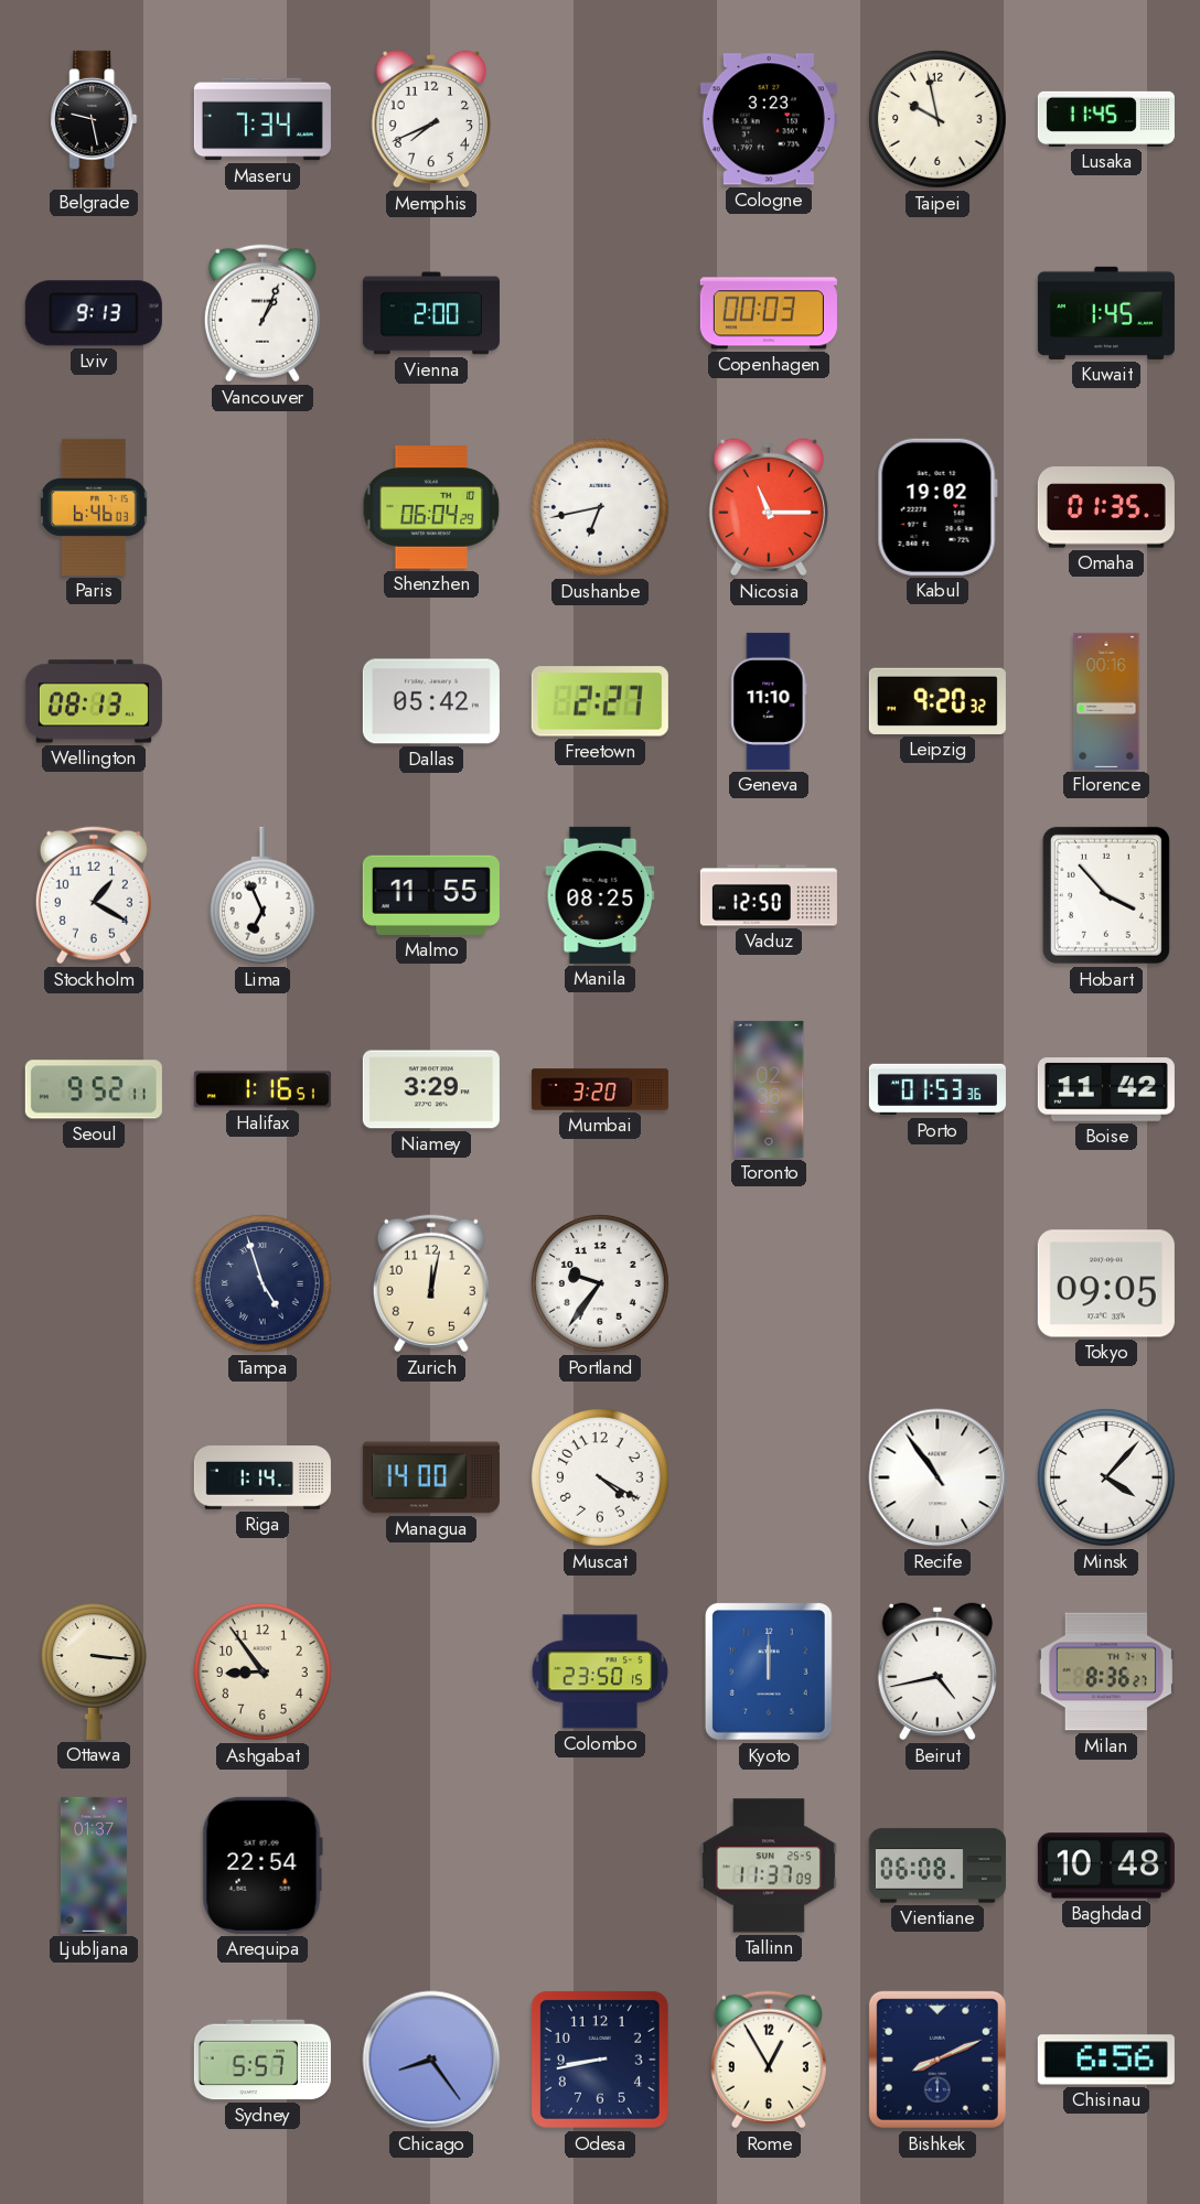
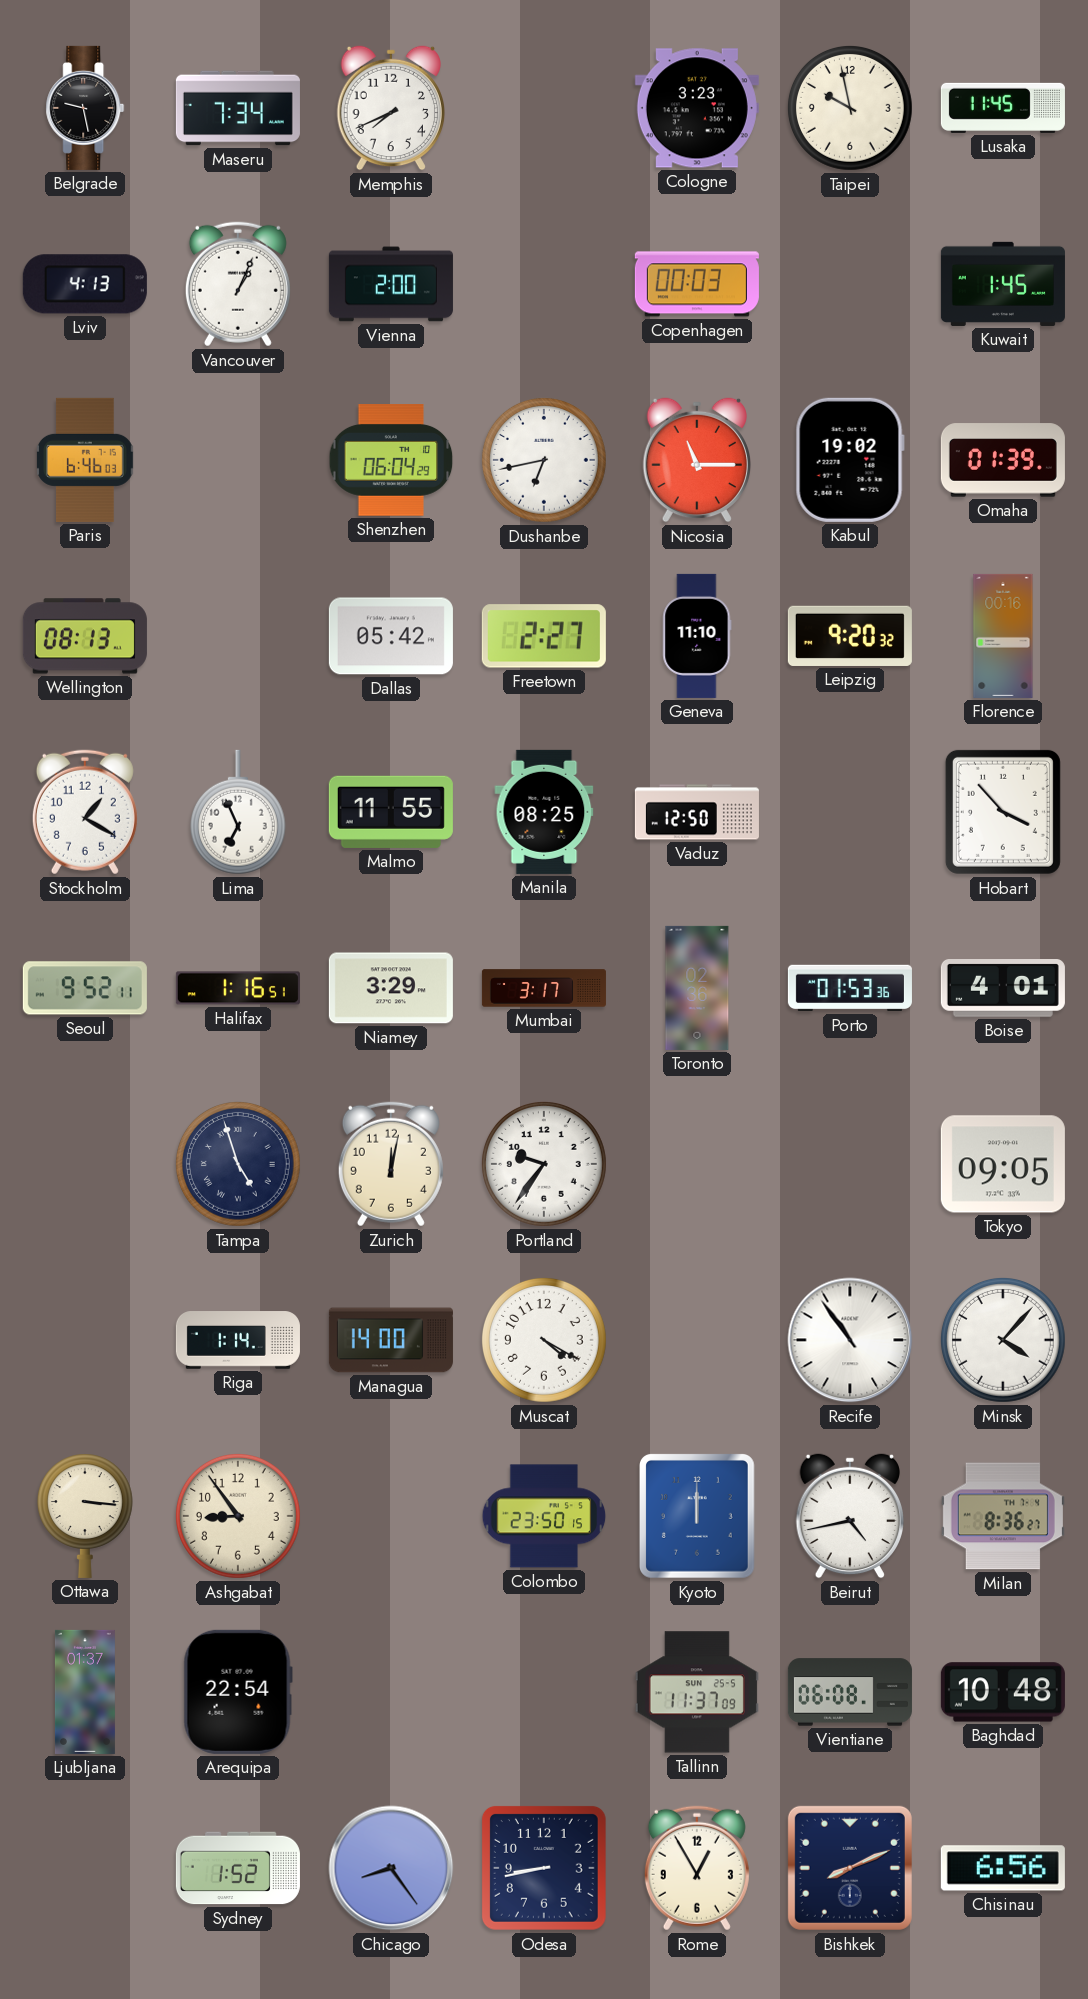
Lviv: 9:13 -> 4:13 (85, 284)
Omaha: 01:35 -> 01:39 (1003, 460)
Mumbai: 3:20 -> 3:17 (544, 988)
Boise: 11:42 -> 4:01 (1003, 989)
Sydney: 5:57 -> 1:52 (238, 1868)
